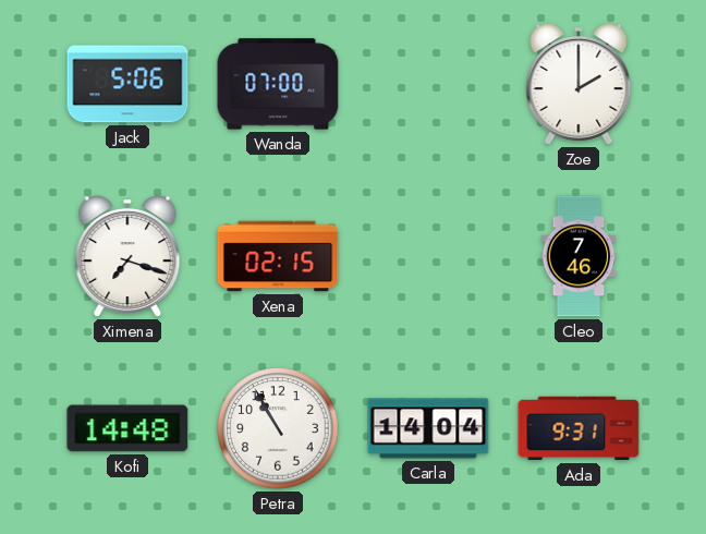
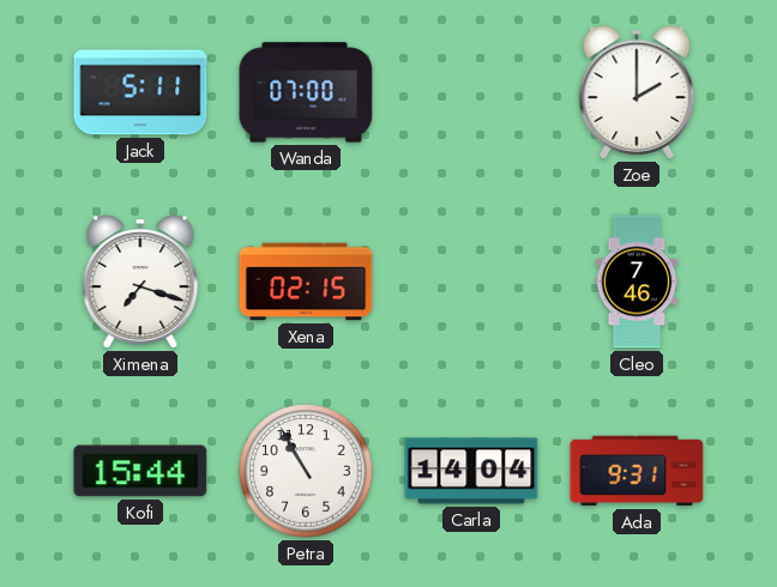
Jack: 5:06 -> 5:11 (140, 92)
Kofi: 14:48 -> 15:44 (140, 471)
